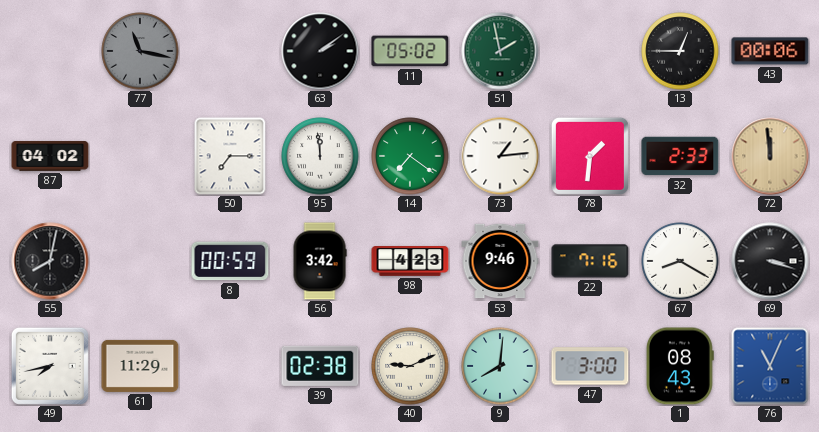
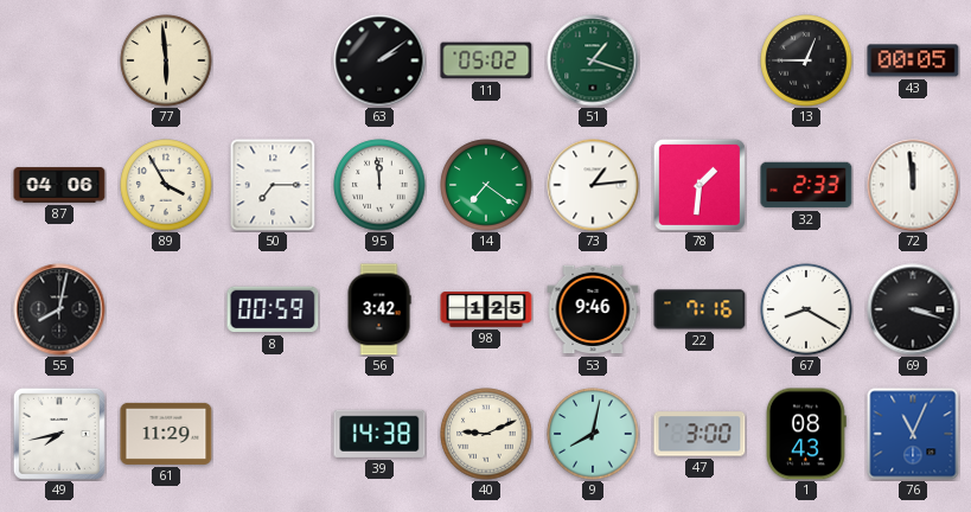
77: 11:17 -> 5:59 (166, 60)
77 dial: grey -> cream (166, 60)
51: 1:58 -> 1:18 (593, 60)
43: 00:06 -> 00:05 (913, 60)
87: 04:02 -> 04:06 (59, 185)
89: none -> 3:55 (166, 185)
72 dial: champagne -> white (913, 185)
98: 4:23 -> 1:25 (486, 309)
39: 02:38 -> 14:38 (379, 434)
9: 8:01 -> 8:02 (593, 434)
